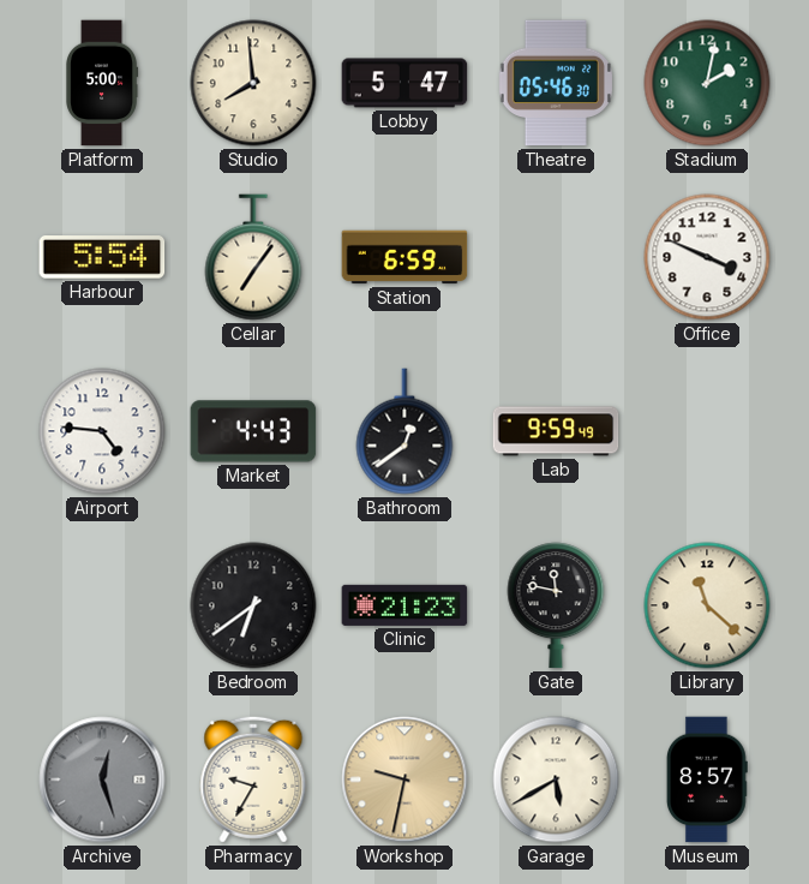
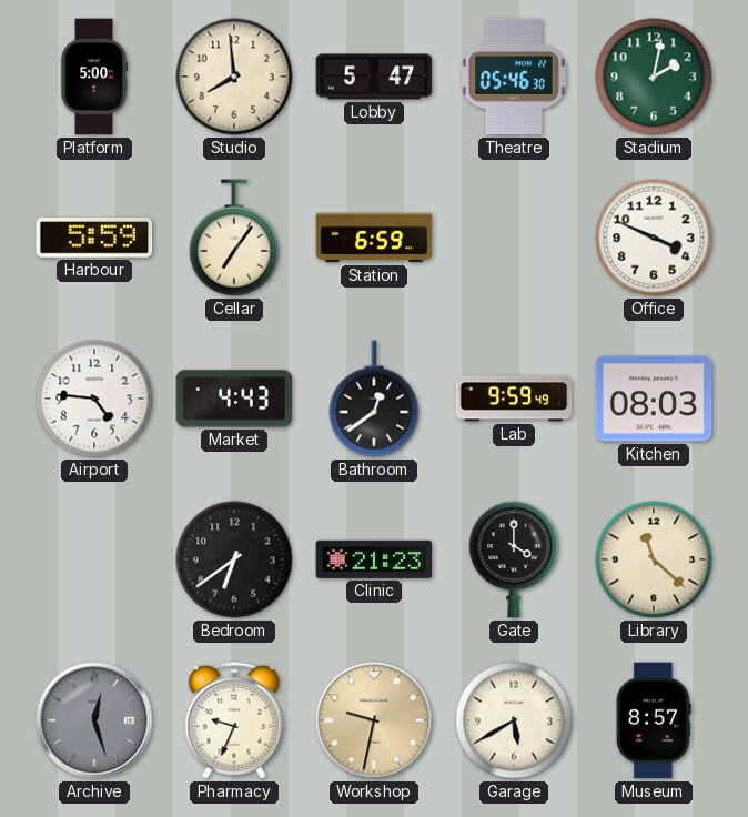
Harbour: 5:54 -> 5:59 (94, 239)
Kitchen: none -> 08:03 (654, 399)
Gate: 11:47 -> 4:00 (514, 559)
Pharmacy: 9:35 -> 9:34 (234, 720)
